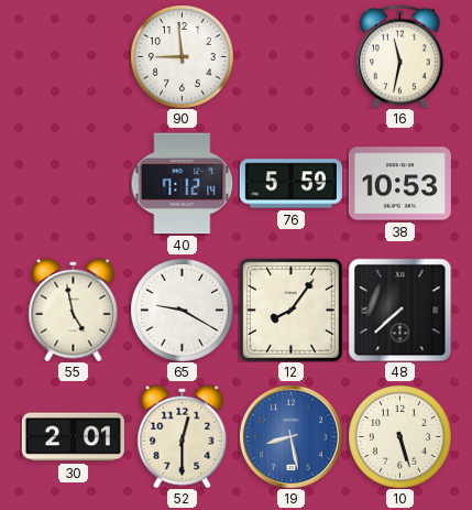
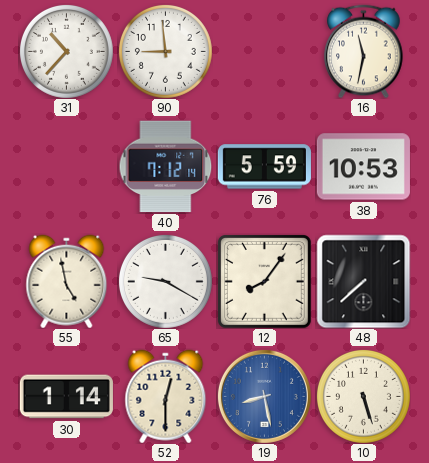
31: none -> 10:37 (66, 51)
30: 2:01 -> 1:14 (66, 397)
